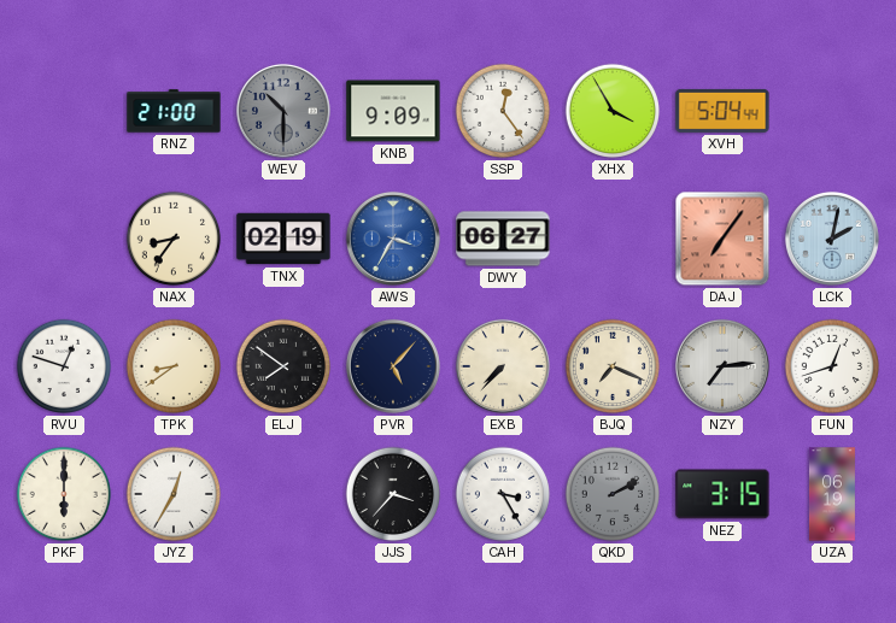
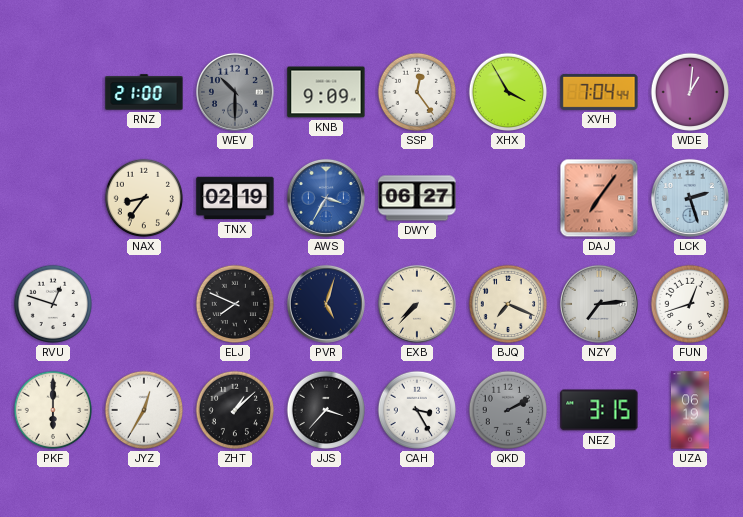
XVH: 5:04 -> 7:04 (599, 92)
WDE: none -> 1:01 (690, 92)
LCK: 2:02 -> 2:27 (690, 198)
TPK: 8:39 -> none (174, 366)
ELJ: 7:51 -> 7:49 (235, 304)
PVR: 5:07 -> 5:03 (326, 304)
ZHT: none -> 1:08 (235, 410)
